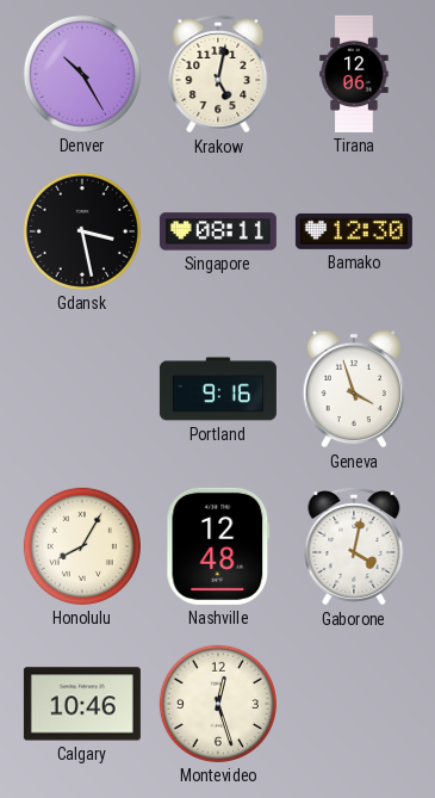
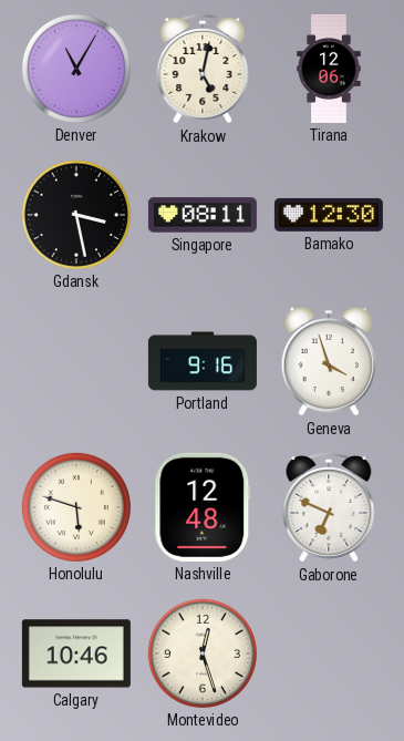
Denver: 10:25 -> 11:05 (76, 69)
Honolulu: 8:05 -> 5:48 (76, 507)
Gaborone: 4:02 -> 6:49 (329, 507)
